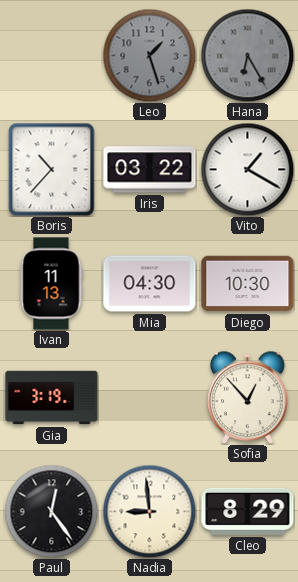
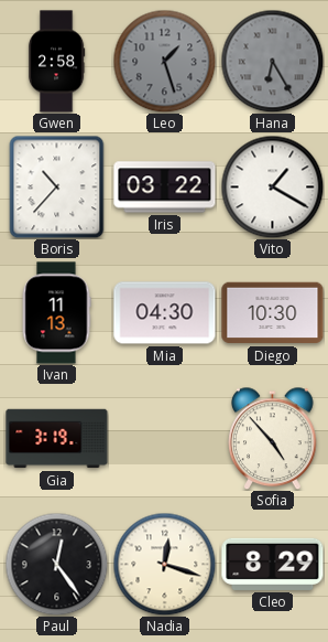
Gwen: none -> 2:58 (56, 62)
Sofia: 12:53 -> 4:53 (273, 438)
Nadia: 8:59 -> 12:18 (164, 564)
